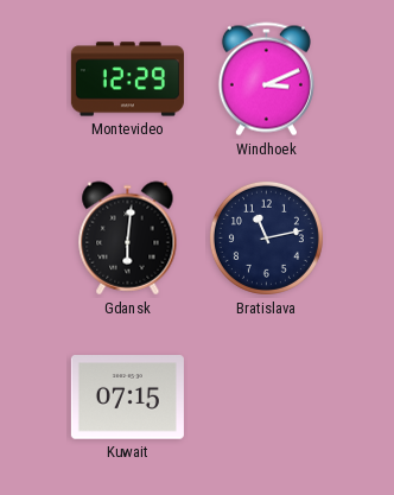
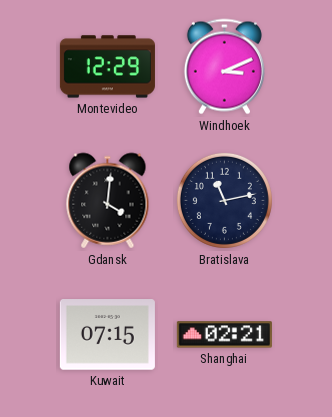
Gdansk: 6:01 -> 4:01 (108, 201)
Shanghai: none -> 02:21 (224, 335)
